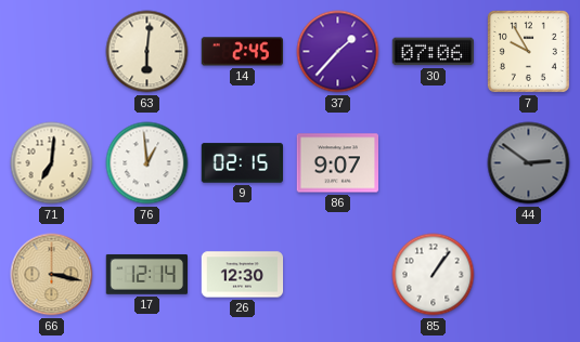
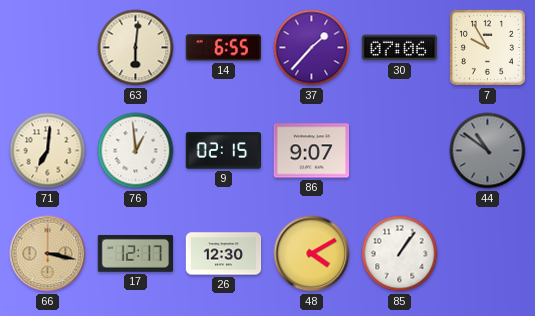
14: 2:45 -> 6:55 (223, 48)
44: 2:51 -> 10:51 (488, 151)
17: 12:14 -> 12:17 (135, 253)
48: none -> 4:10 (312, 254)
